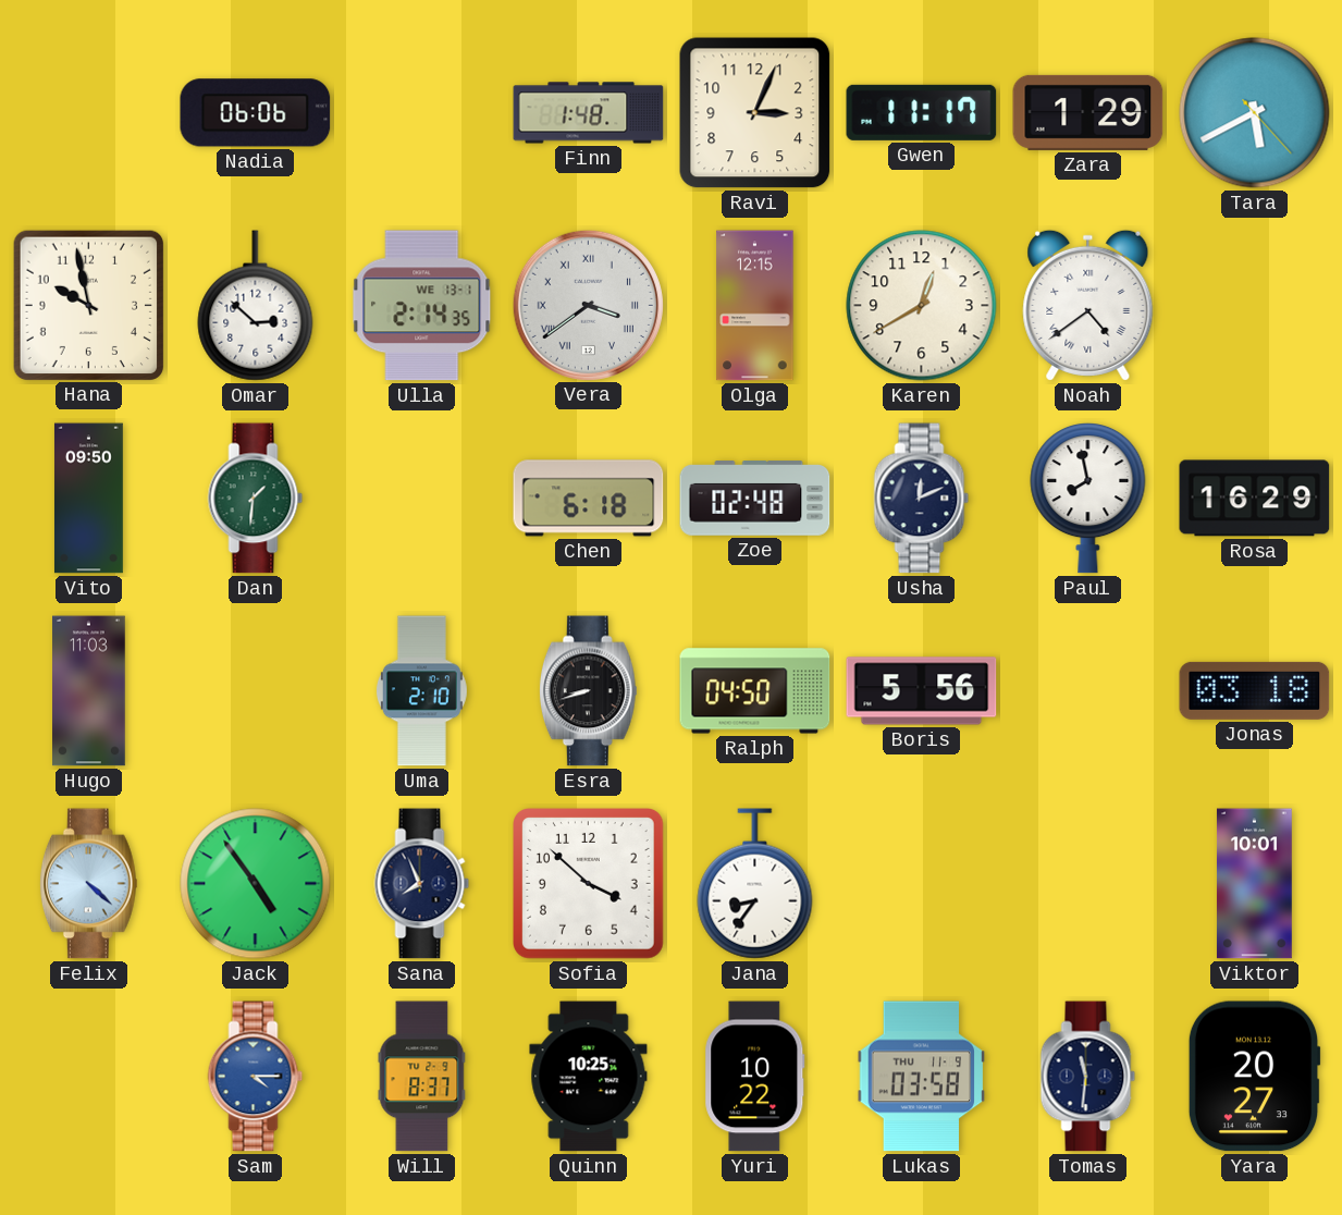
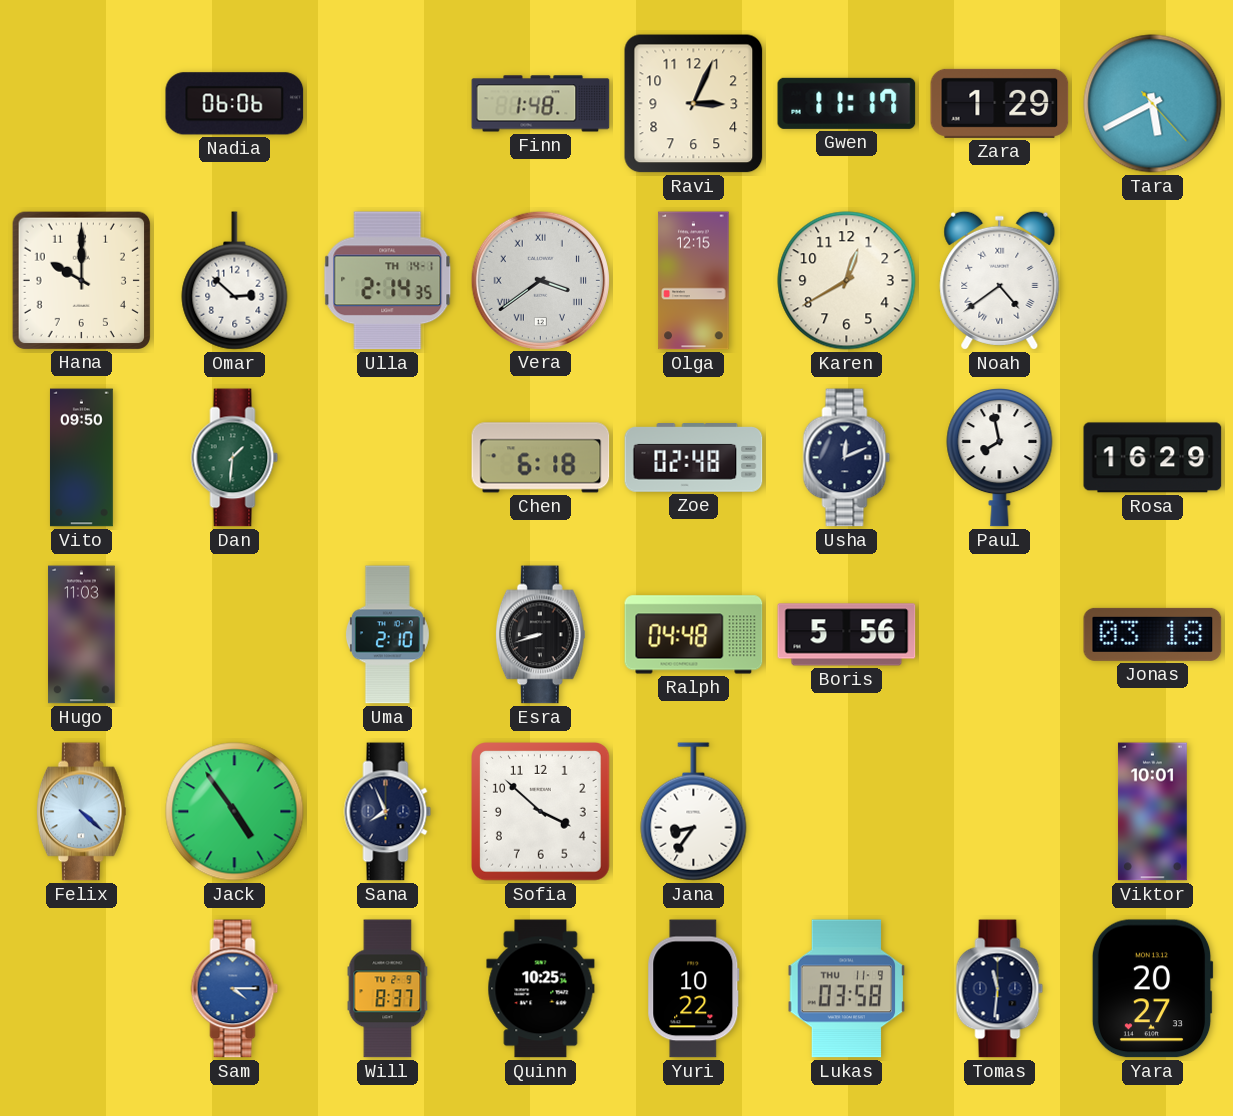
Hana: 9:58 -> 10:00 (81, 280)
Ulla date: WE 13-1 -> TH 14-1 (388, 281)
Ralph: 04:50 -> 04:48 (694, 635)
